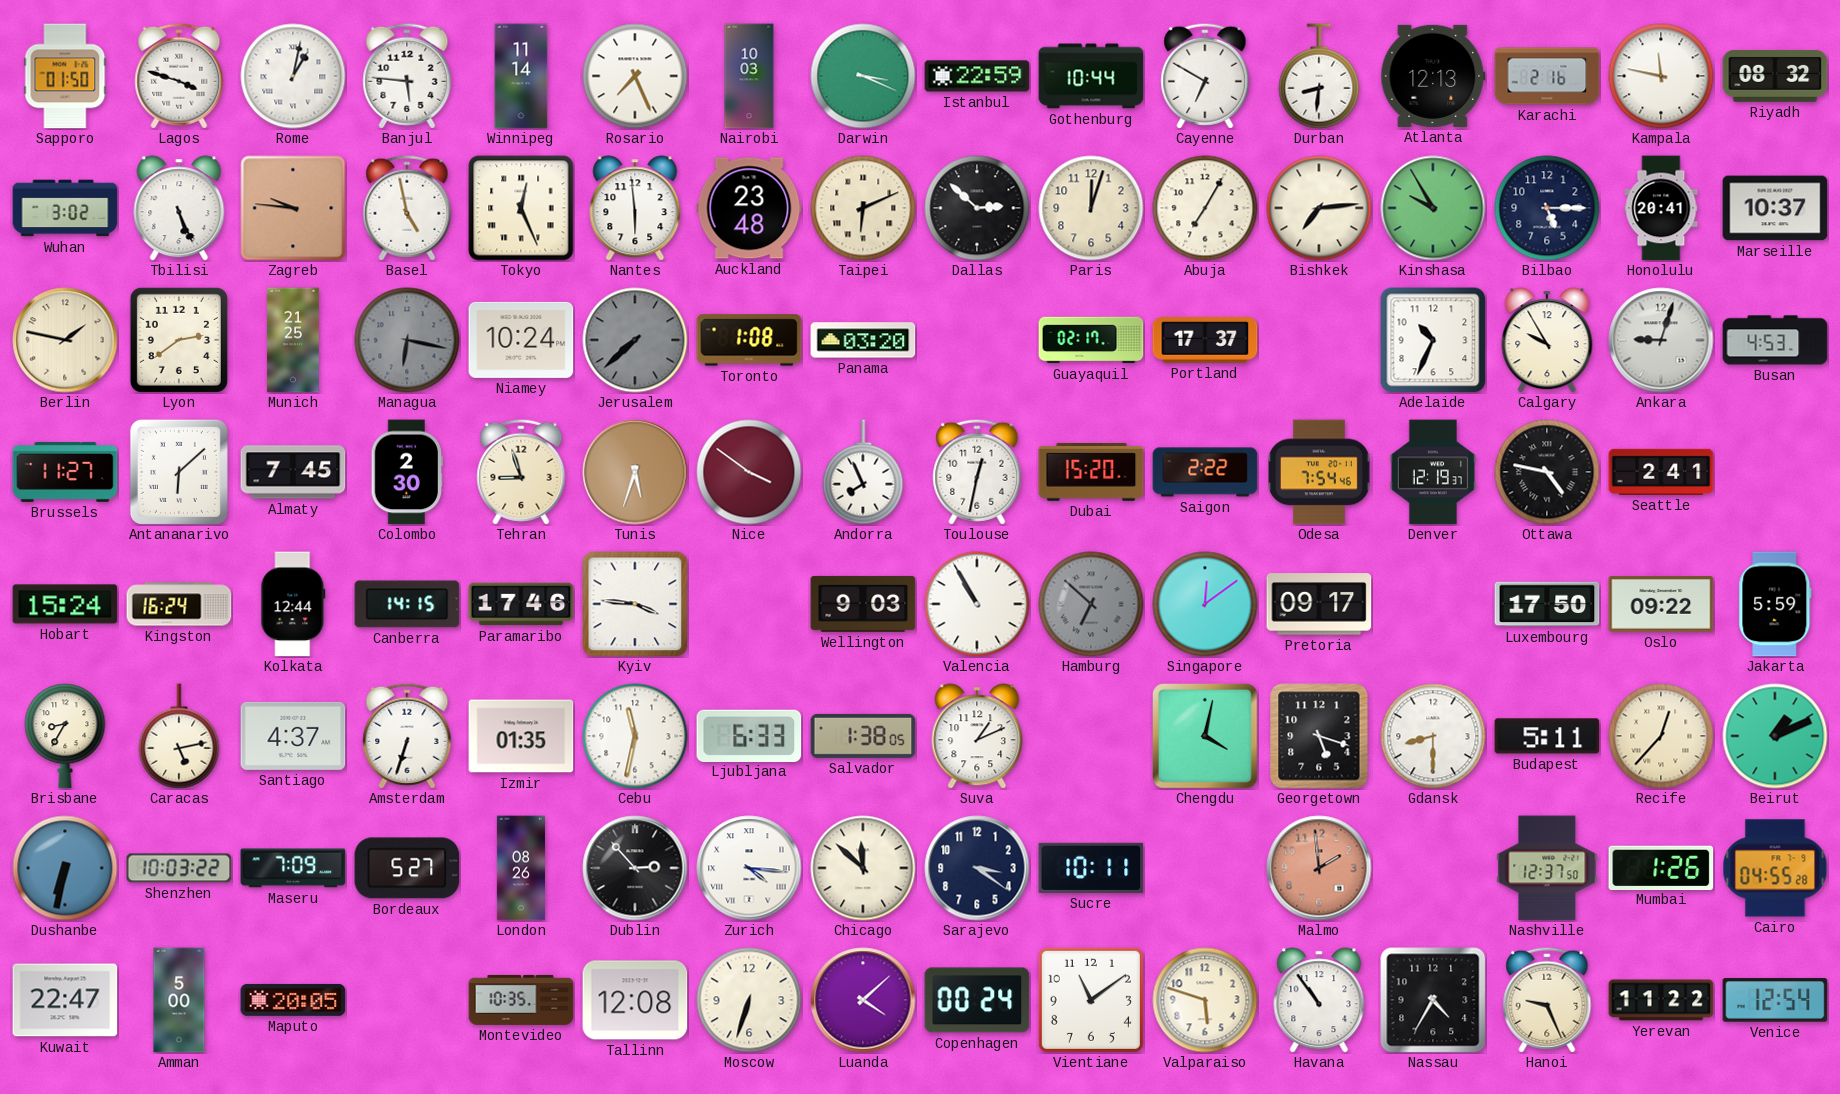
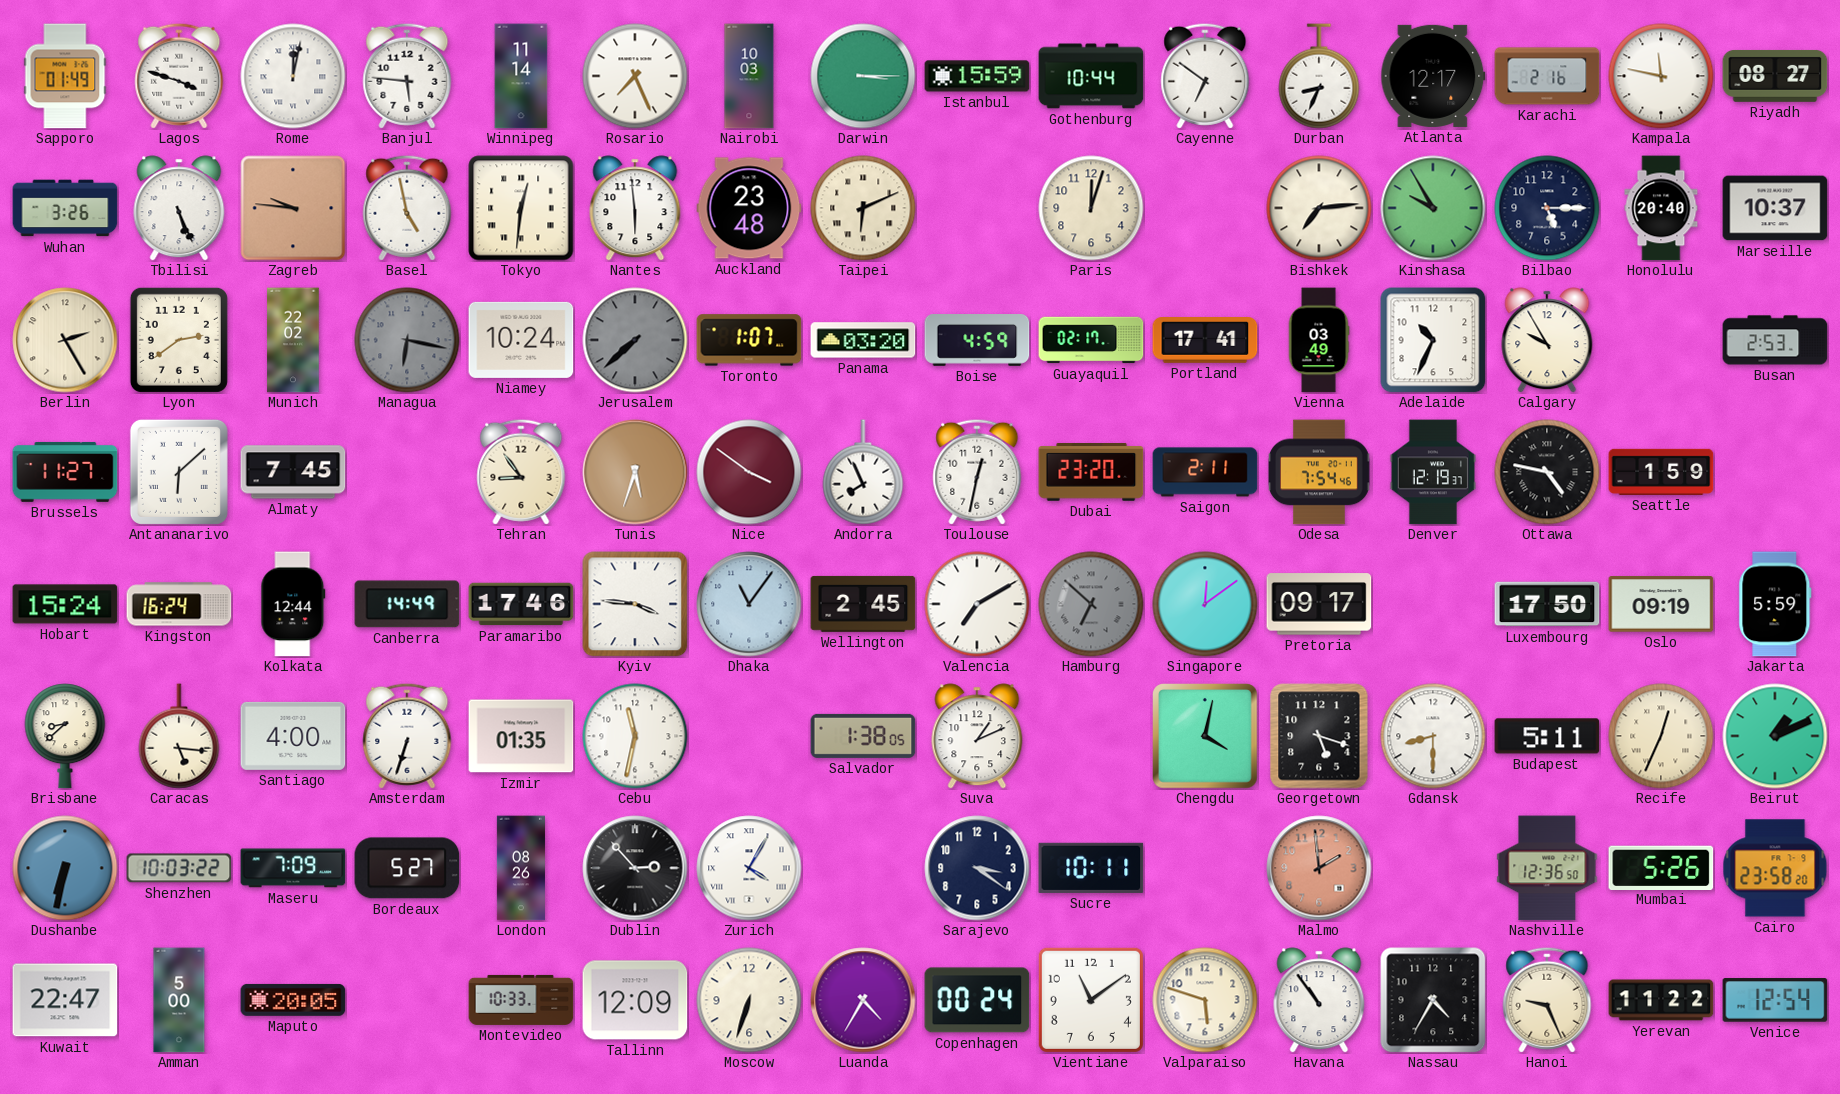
Sapporo: 01:50 -> 01:49 (65, 76)
Rome: 1:02 -> 12:02 (293, 76)
Darwin: 3:19 -> 3:15 (863, 76)
Istanbul: 22:59 -> 15:59 (977, 76)
Cayenne: 6:50 -> 6:51 (1205, 76)
Durban: 8:31 -> 8:34 (1319, 76)
Atlanta: 12:13 -> 12:17 (1433, 76)
Riyadh: 08:32 -> 08:27 (1775, 76)
Wuhan: 3:02 -> 3:26 (65, 208)
Tokyo: 12:26 -> 12:31 (521, 208)
Dallas: 2:52 -> none (977, 208)
Abuja: 7:05 -> none (1205, 208)
Honolulu: 20:41 -> 20:40 (1661, 208)
Berlin: 1:47 -> 2:25 (65, 340)
Munich: 21:25 -> 22:02 (293, 340)
Toronto: 1:08 -> 1:07 (749, 340)
Boise: none -> 4:59 (977, 341)
Portland: 17:37 -> 17:41 (1205, 341)
Vienna: none -> 03:49 (1319, 340)
Ankara: 9:03 -> none (1661, 340)
Busan: 4:53 -> 2:53 (1775, 340)
Colombo: 2:30 -> none (407, 472)
Tehran: 8:57 -> 8:54 (521, 472)
Dubai: 15:20 -> 23:20 (1091, 473)
Saigon: 2:22 -> 2:11 (1205, 472)
Seattle: 2:41 -> 1:59 (1661, 472)
Canberra: 14:15 -> 14:49 (407, 604)
Dhaka: none -> 11:06 (749, 604)
Wellington: 9:03 -> 2:45 (863, 604)
Valencia: 10:55 -> 7:10 (977, 604)
Oslo: 09:22 -> 09:19 (1661, 604)
Brisbane: 8:35 -> 8:38 (65, 736)
Caracas: 5:13 -> 5:16 (179, 736)
Santiago: 4:37 -> 4:00 (293, 736)
Ljubljana: 6:33 -> none (749, 735)
Recife: 12:37 -> 12:34 (1661, 736)
Zurich: 4:16 -> 4:05 (749, 868)
Chicago: 11:52 -> none (863, 868)
Nashville: 12:37 -> 12:36 (1547, 868)
Mumbai: 1:26 -> 5:26 (1661, 867)
Cairo: 04:55 -> 23:58 (1775, 868)
Montevideo: 10:35 -> 10:33 (521, 1000)
Tallinn: 12:08 -> 12:09 (635, 1000)
Luanda: 4:08 -> 4:35 (863, 1000)
